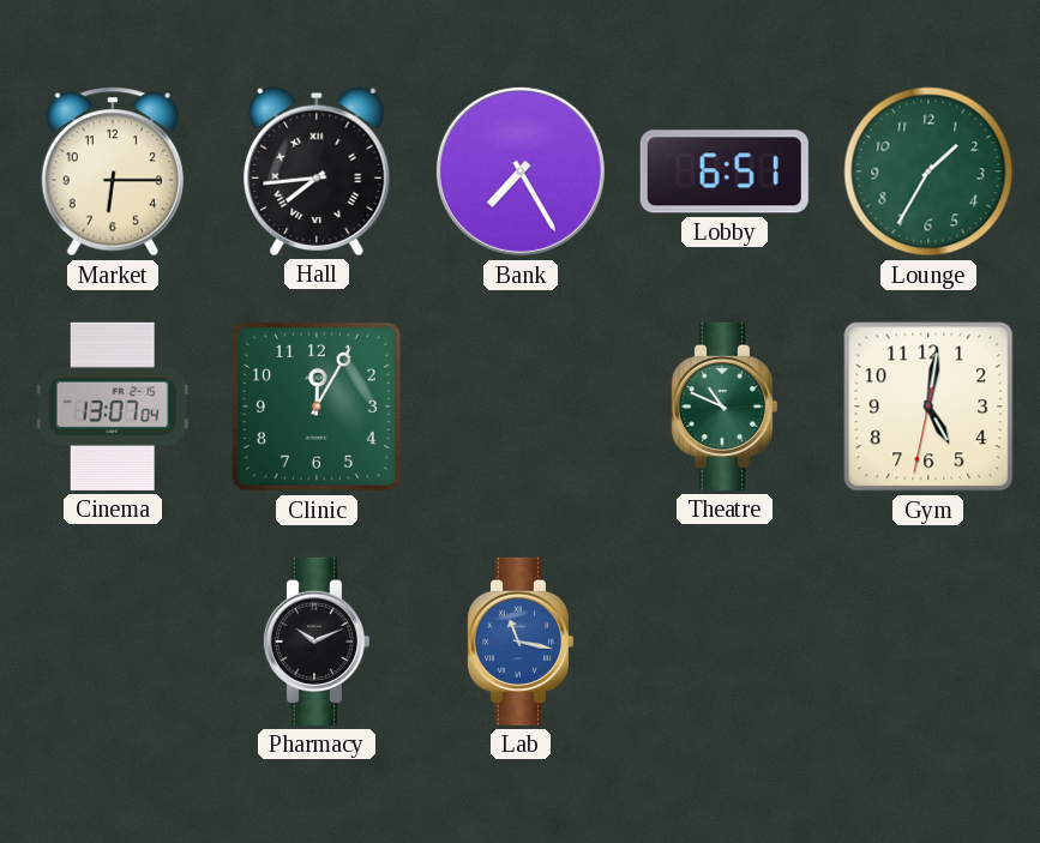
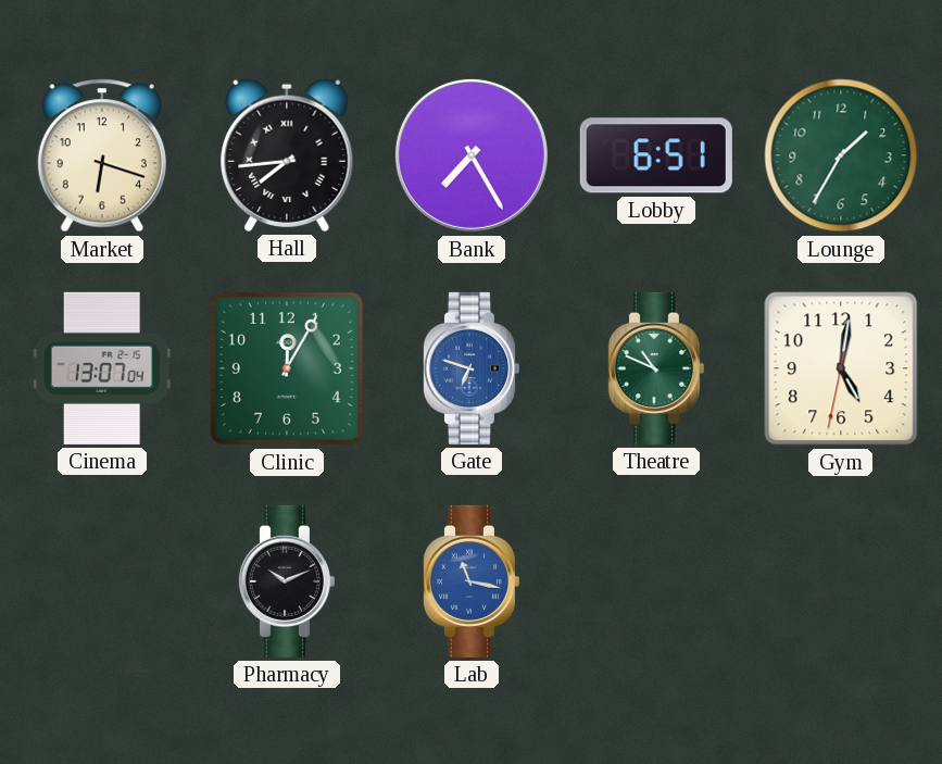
Market: 6:15 -> 6:18 (102, 155)
Gate: none -> 6:48 (470, 368)
